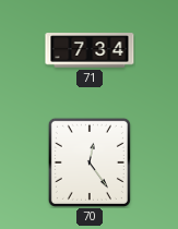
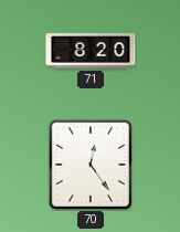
71: 7:34 -> 8:20 (91, 51)
